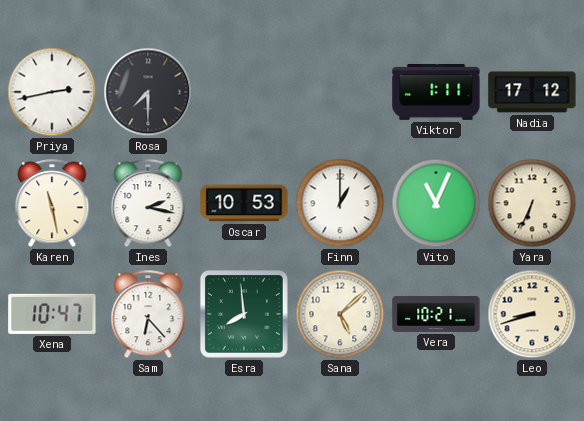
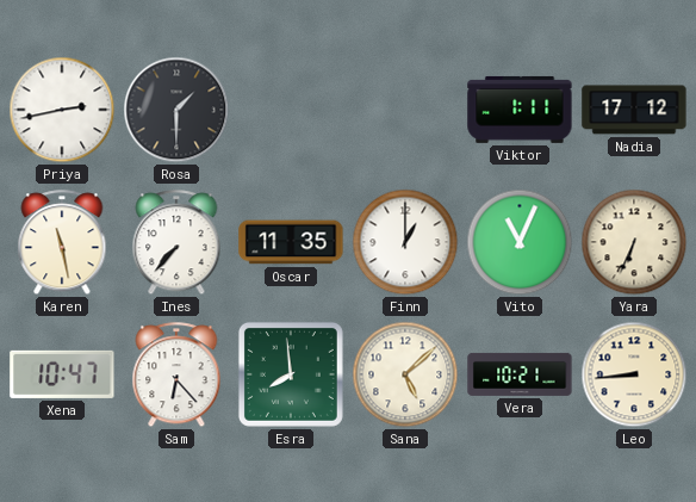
Rosa: 7:30 -> 1:30 (176, 110)
Ines: 2:17 -> 7:37 (176, 243)
Oscar: 10:53 -> 11:35 (291, 242)
Leo: 8:42 -> 8:44 (634, 374)
